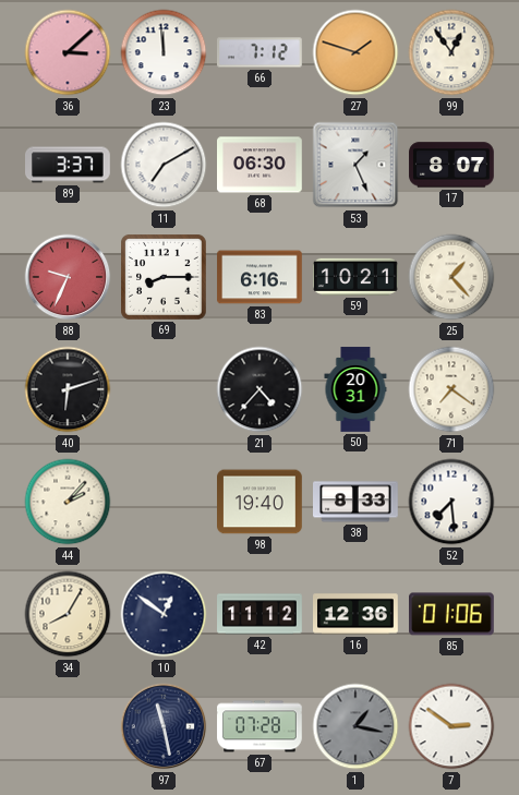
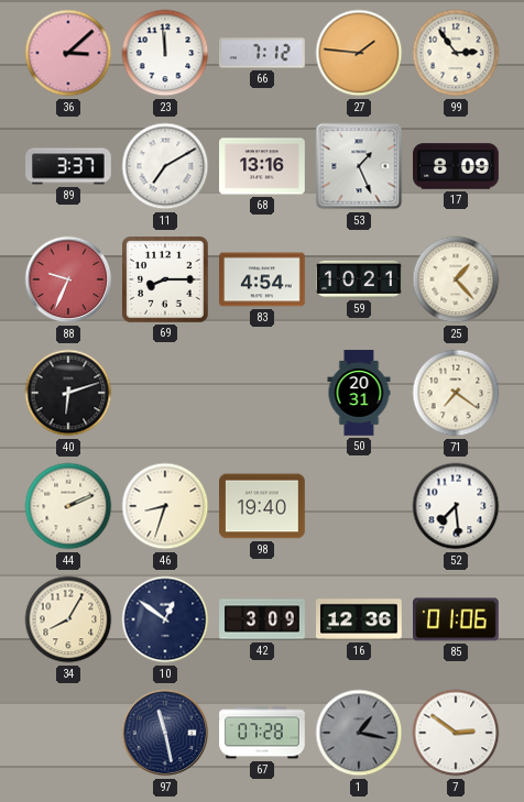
27: 1:48 -> 1:46 (359, 53)
99: 12:54 -> 2:54 (456, 53)
68: 06:30 -> 13:16 (263, 166)
17: 8:07 -> 8:09 (456, 166)
83: 6:16 -> 4:54 (262, 279)
21: 4:37 -> none (259, 389)
44: 2:07 -> 2:11 (68, 506)
46: none -> 8:33 (165, 506)
38: 8:33 -> none (357, 502)
42: 11:12 -> 3:09 (262, 619)
